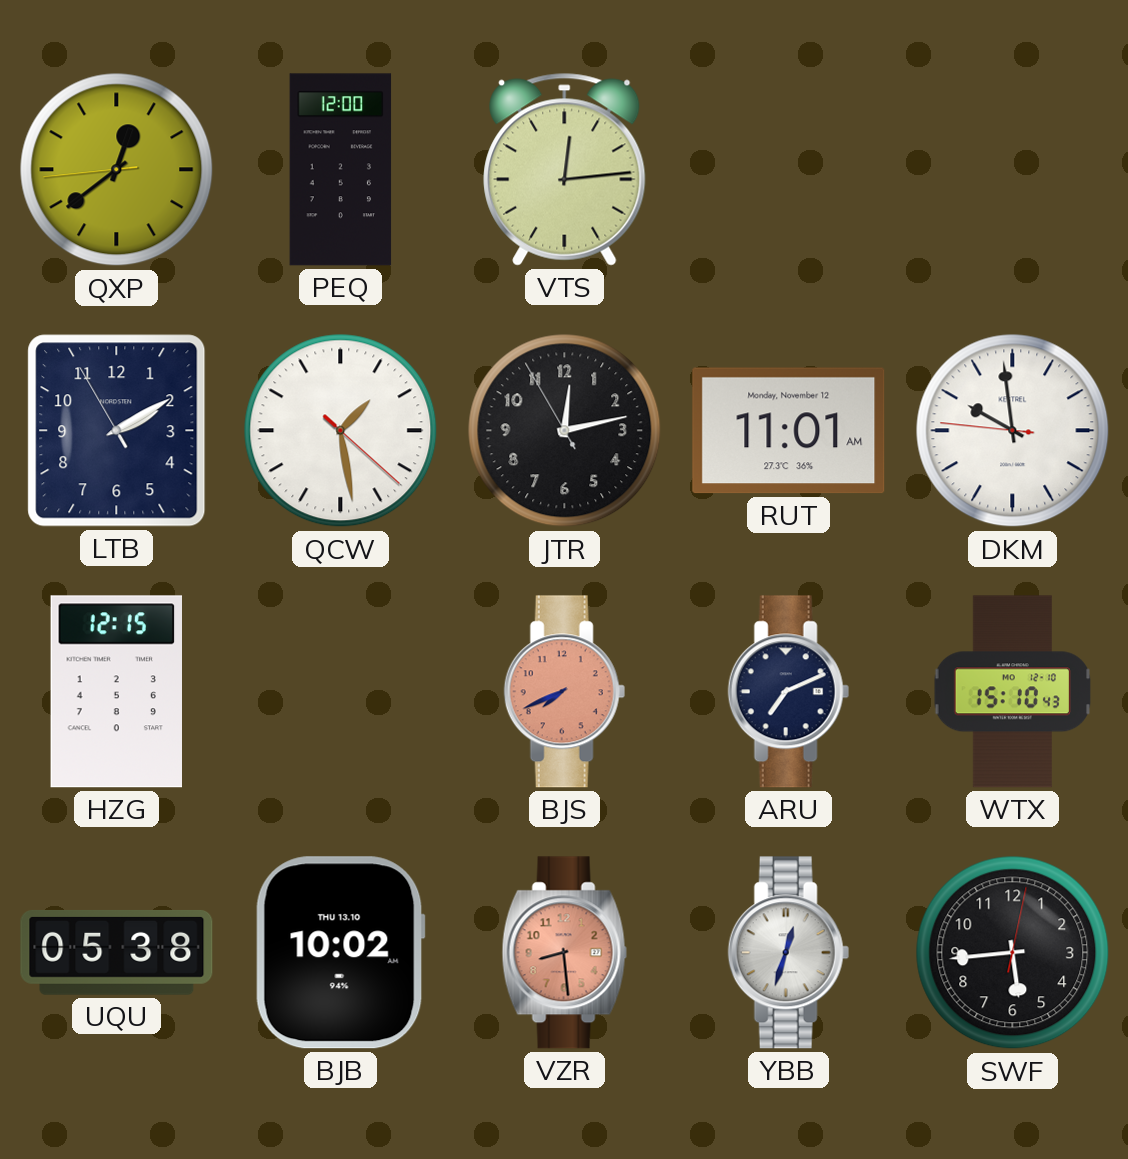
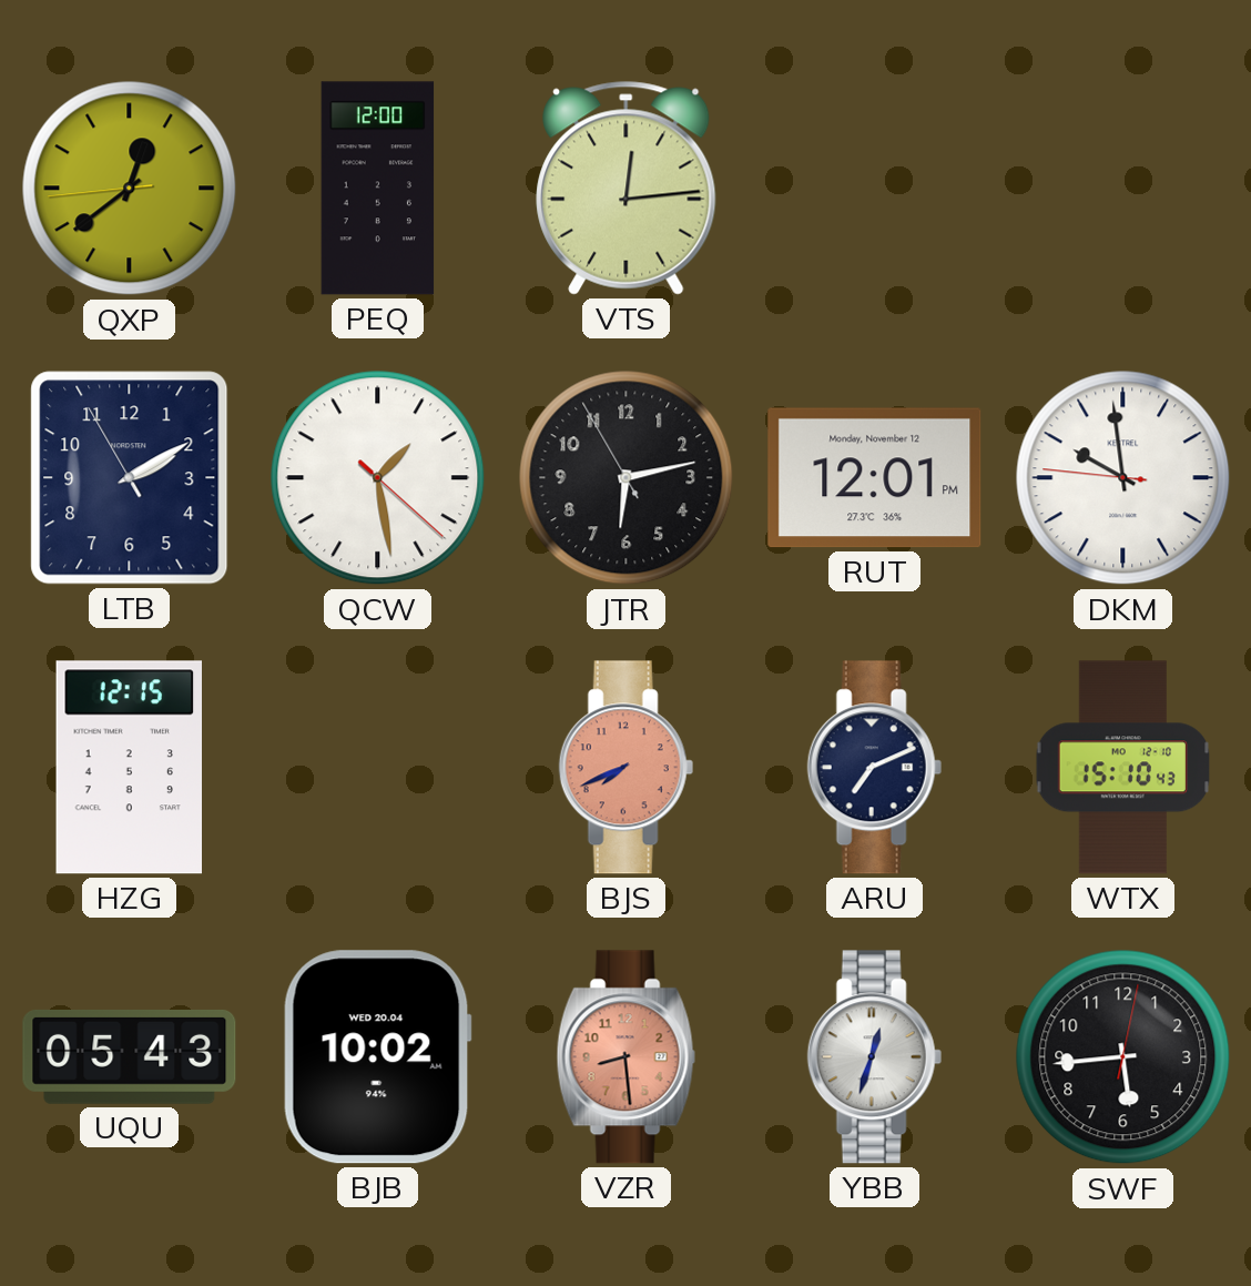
JTR: 12:12 -> 6:12 (627, 478)
RUT: 11:01 -> 12:01 (875, 478)
UQU: 05:38 -> 05:43 (130, 1056)
BJB date: THU 13.10 -> WED 20.04 (377, 1057)
